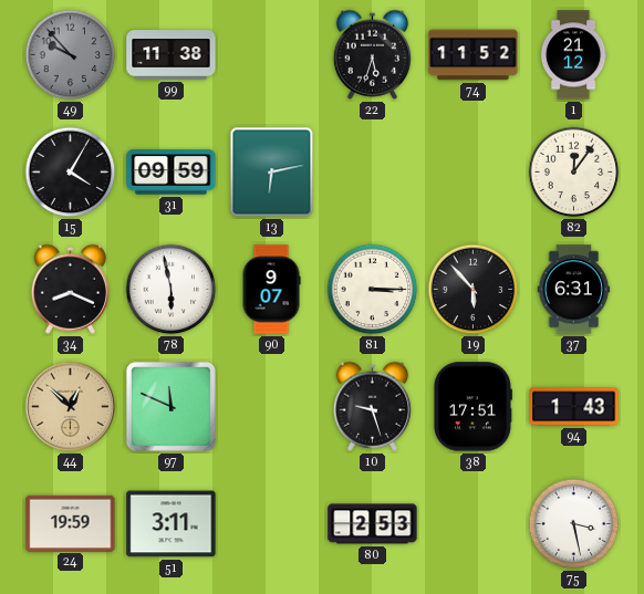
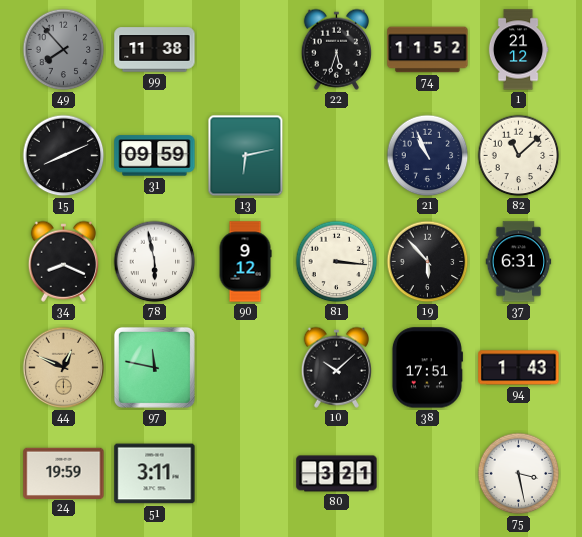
49: 9:53 -> 7:53 (64, 50)
15: 4:05 -> 8:11 (64, 156)
21: none -> 10:56 (428, 156)
82: 12:06 -> 11:08 (519, 156)
90: 9:07 -> 9:12 (245, 262)
81: 3:15 -> 3:16 (337, 262)
44: 12:52 -> 12:49 (64, 368)
97: 11:49 -> 11:47 (154, 367)
10: 9:27 -> 10:08 (336, 367)
80: 2:53 -> 3:21 (337, 474)
